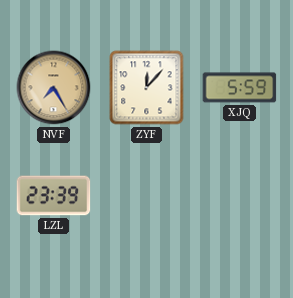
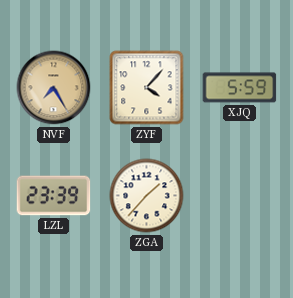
ZYF: 12:07 -> 4:07 (147, 88)
ZGA: none -> 1:37 (147, 196)
